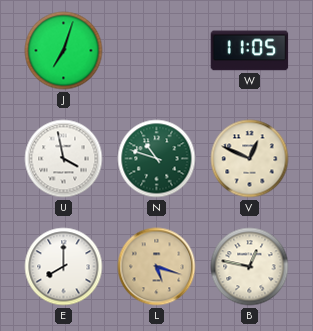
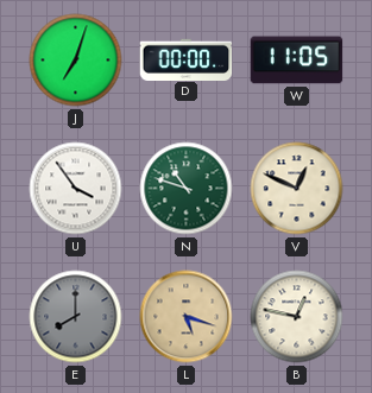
D: none -> 00:00 (187, 59)
U: 3:58 -> 3:54 (76, 189)
E dial: white -> grey (76, 317)
